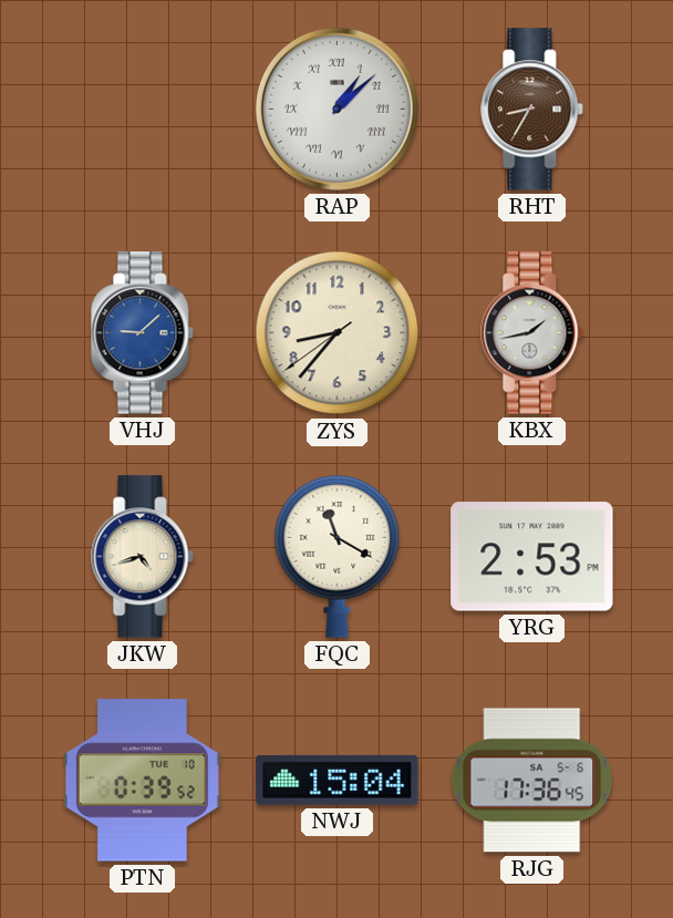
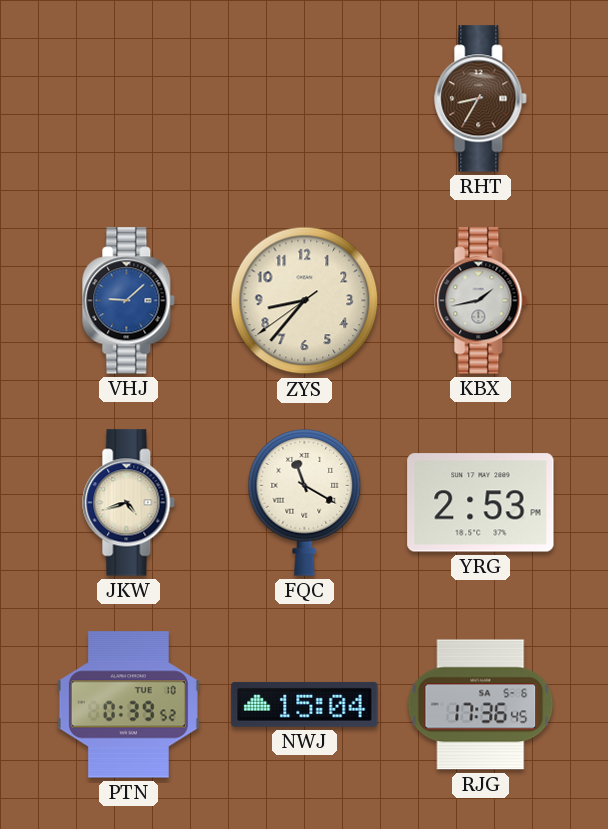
RAP: 1:08 -> none (336, 109)
